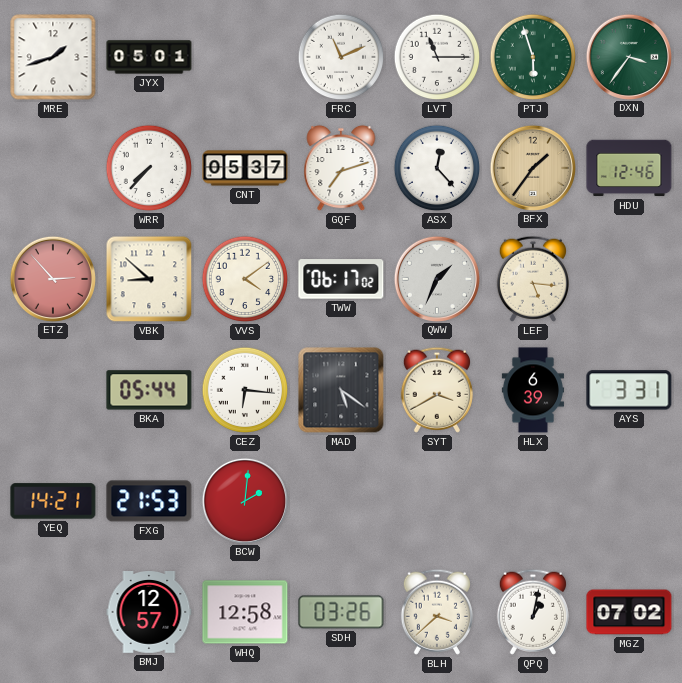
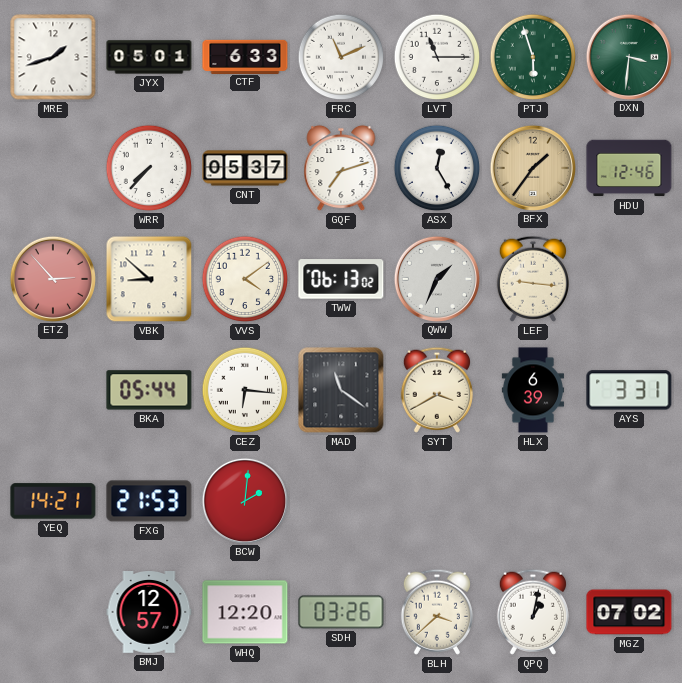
CTF: none -> 6:33 (245, 56)
DXN: 3:36 -> 3:31 (628, 56)
ASX: 12:23 -> 12:25 (437, 168)
TWW: 06:17 -> 06:13 (341, 279)
LEF: 5:16 -> 9:16 (533, 279)
MAD: 5:21 -> 11:21 (341, 390)
WHQ: 12:58 -> 12:20 (245, 612)
